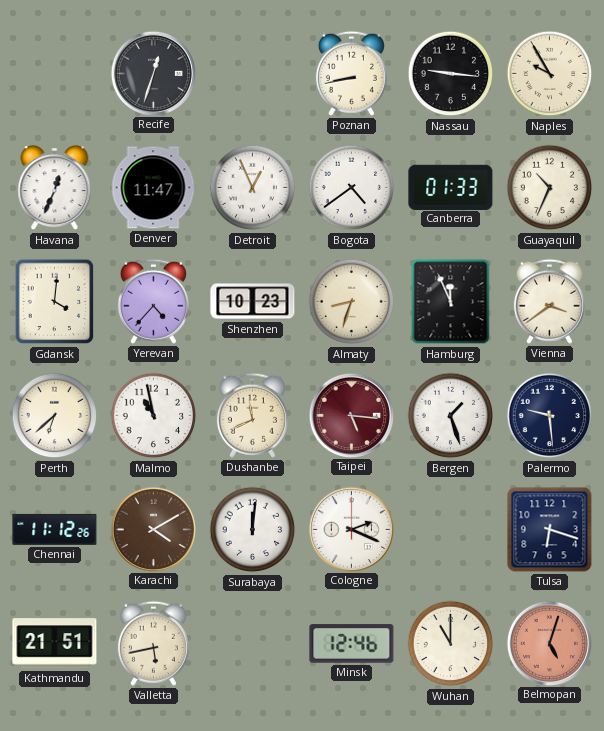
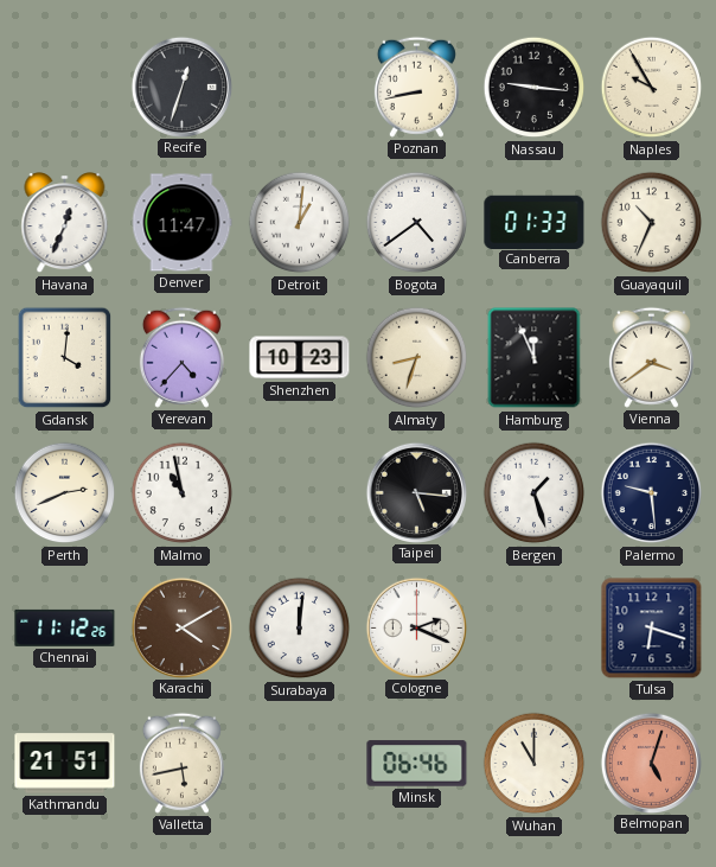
Detroit: 12:56 -> 1:01 (300, 223)
Perth: 6:38 -> 2:41 (65, 493)
Dushanbe: 11:41 -> none (252, 415)
Taipei dial: burgundy -> black (416, 492)
Minsk: 12:46 -> 06:46 (417, 764)
